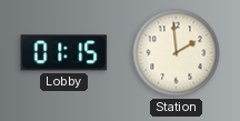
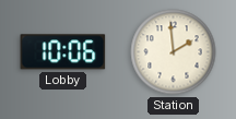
Lobby: 01:15 -> 10:06 (63, 52)
